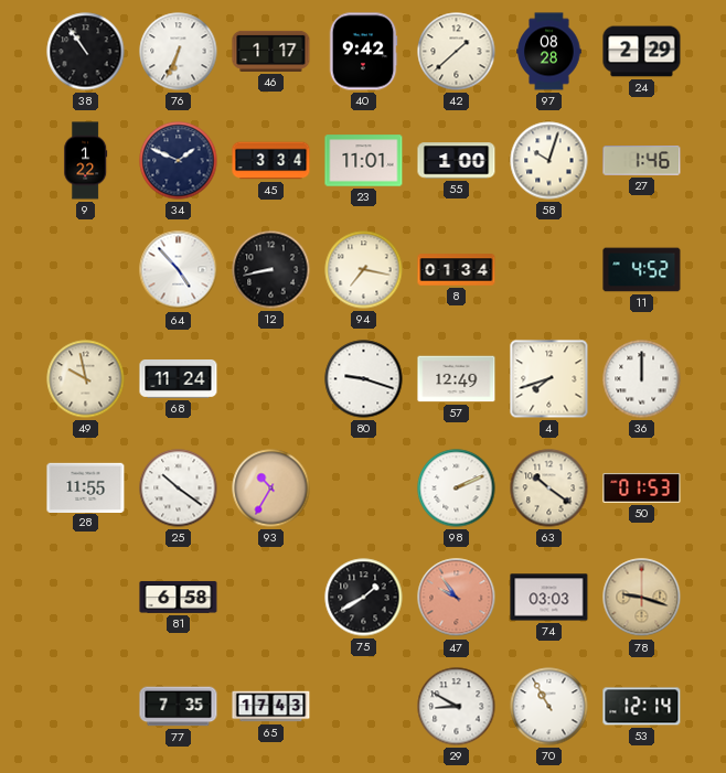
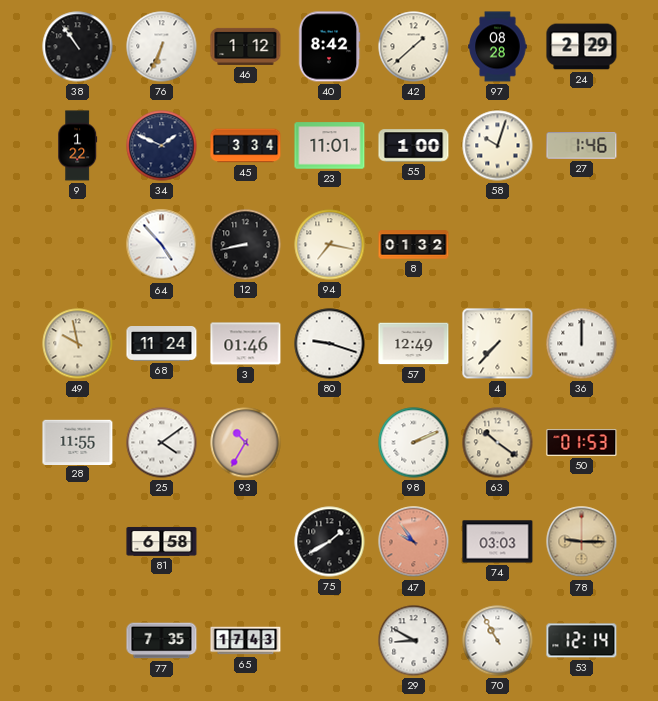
46: 1:17 -> 1:12 (246, 46)
40: 9:42 -> 8:42 (329, 47)
8: 01:34 -> 01:32 (414, 245)
11: 4:52 -> none (642, 270)
3: none -> 01:46 (246, 344)
4: 7:42 -> 7:37 (498, 344)
25: 10:21 -> 4:09 (162, 443)
78: 9:18 -> 9:15 (582, 542)
